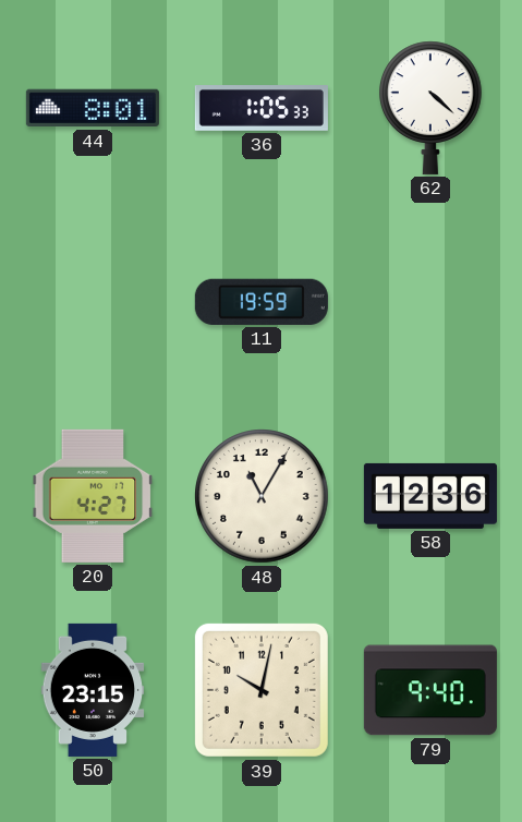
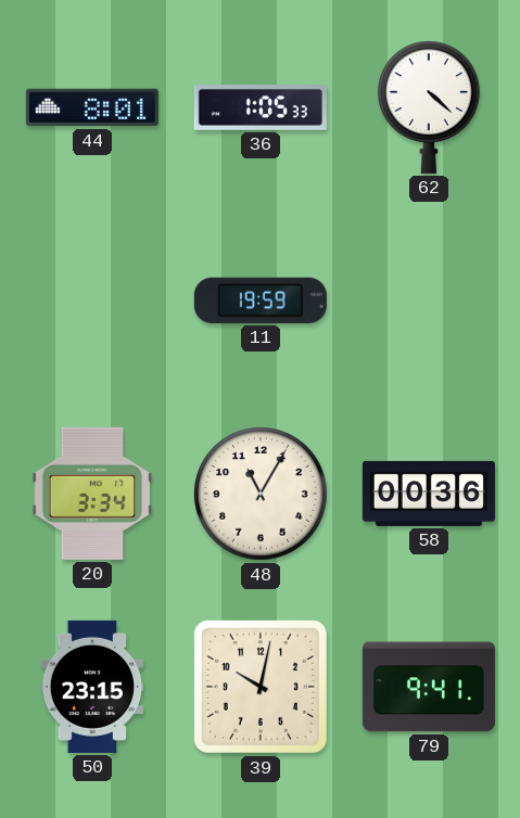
20: 4:27 -> 3:34 (92, 494)
58: 12:36 -> 00:36 (429, 494)
79: 9:40 -> 9:41 (429, 687)
